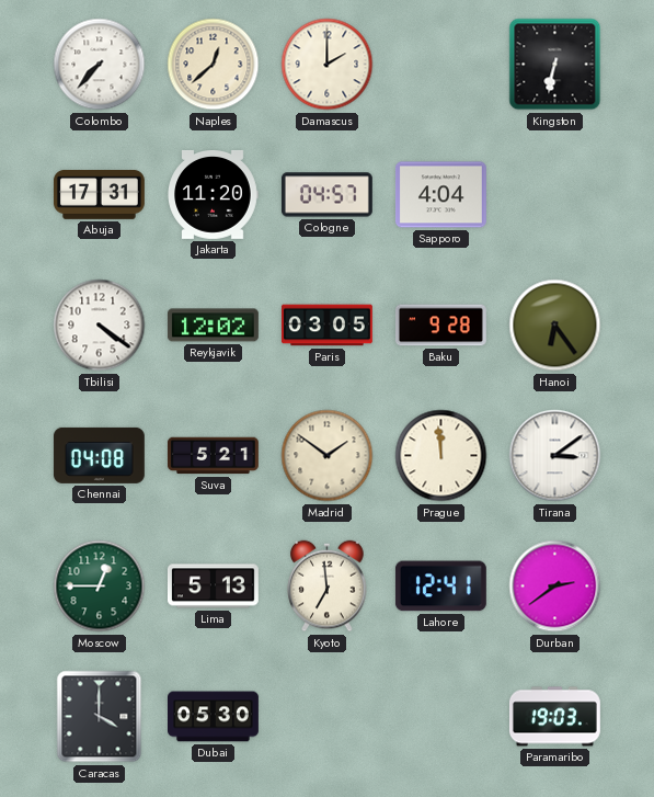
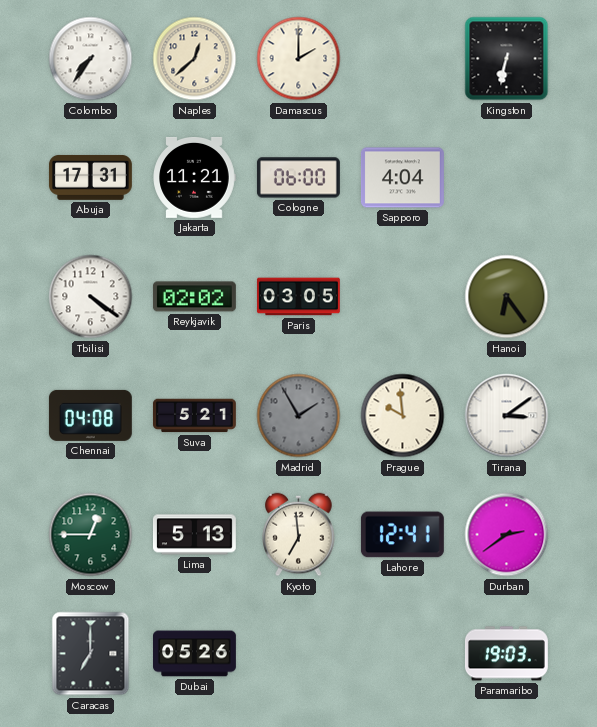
Colombo: 7:37 -> 7:36 (91, 59)
Jakarta: 11:20 -> 11:21 (194, 178)
Cologne: 04:57 -> 06:00 (298, 178)
Reykjavik: 12:02 -> 02:02 (194, 297)
Baku: 9:28 -> none (440, 326)
Madrid: 1:51 -> 1:55 (299, 416)
Madrid dial: cream -> grey (299, 416)
Prague: 11:59 -> 9:59 (403, 416)
Caracas: 4:00 -> 7:00 (91, 654)
Dubai: 05:30 -> 05:26 (195, 654)
